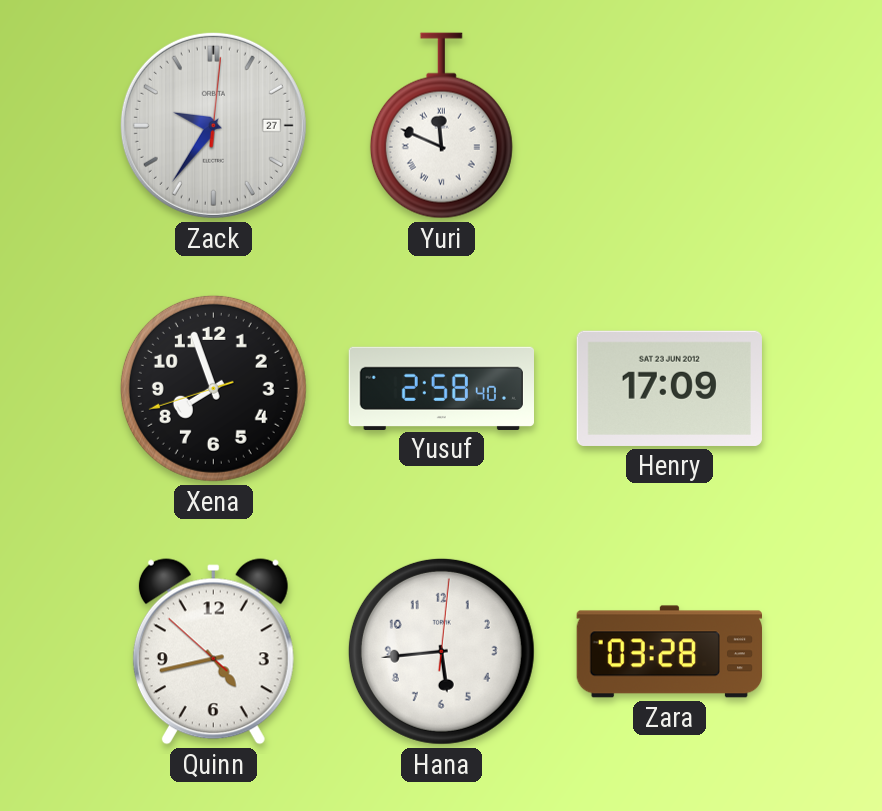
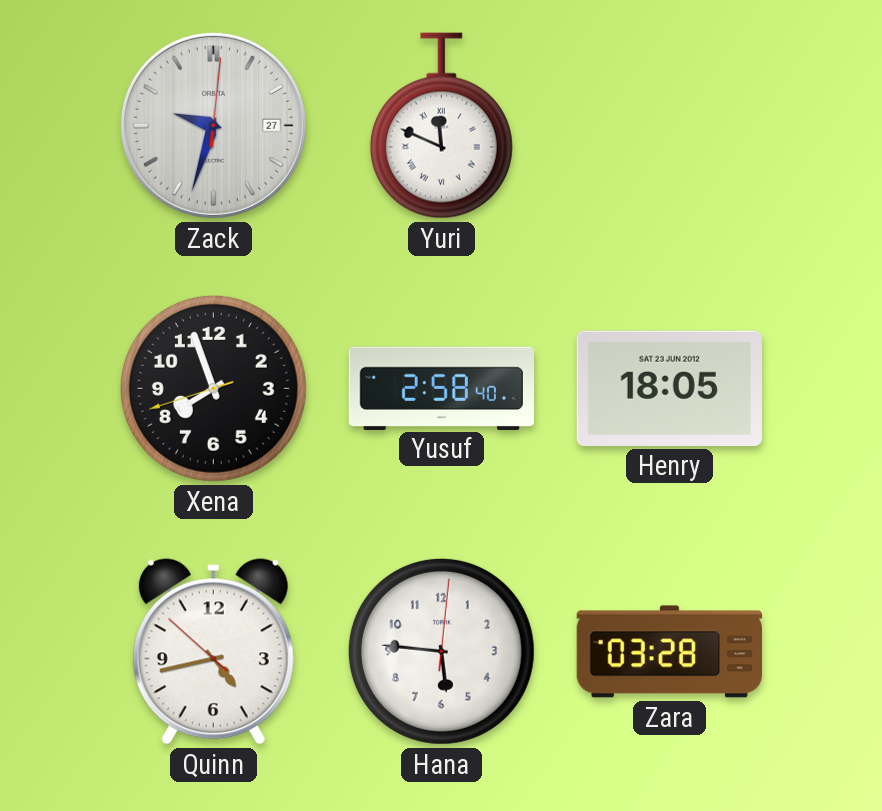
Zack: 9:36 -> 9:33 (213, 125)
Henry: 17:09 -> 18:05 (669, 388)
Hana: 5:44 -> 5:46 (441, 651)
